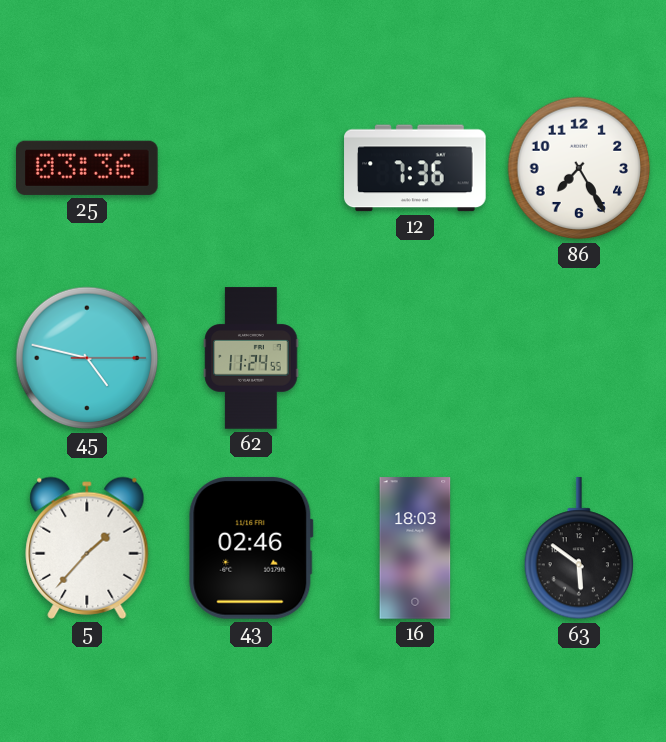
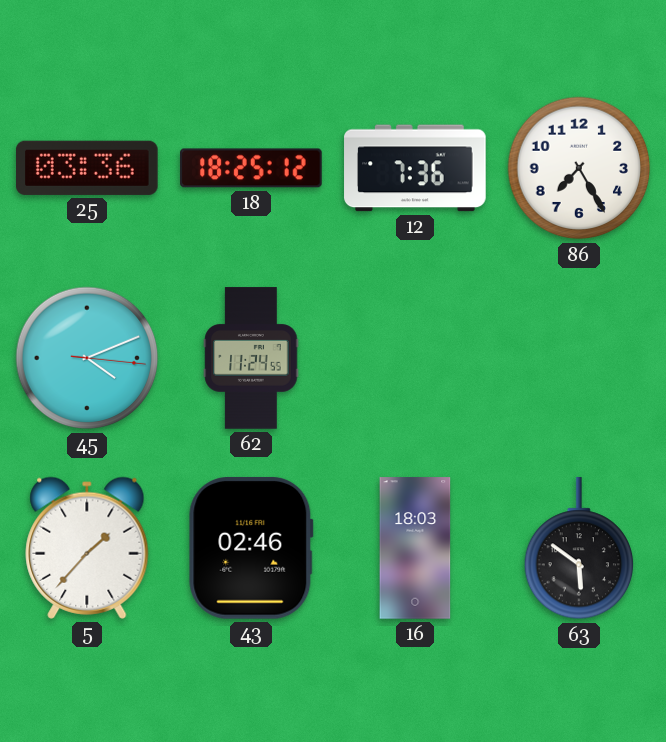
18: none -> 18:25 (251, 168)
45: 4:47 -> 4:11 (87, 358)
